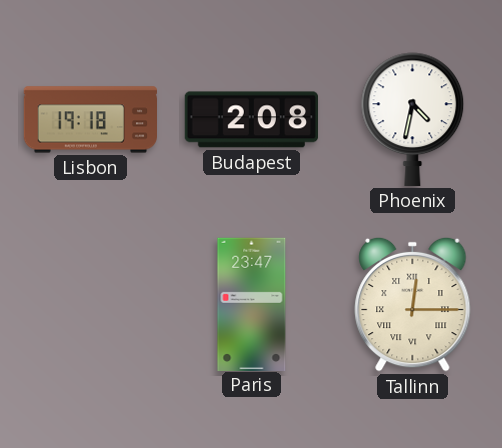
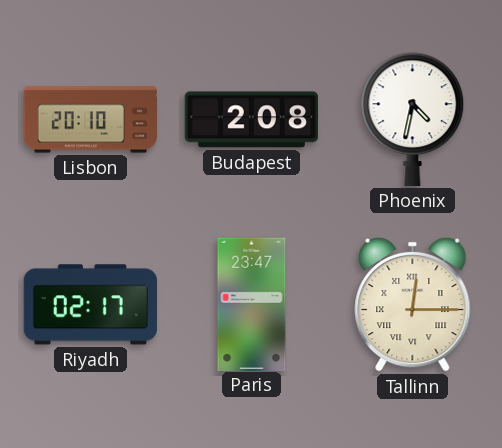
Lisbon: 19:18 -> 20:10 (90, 120)
Riyadh: none -> 02:17 (90, 305)
